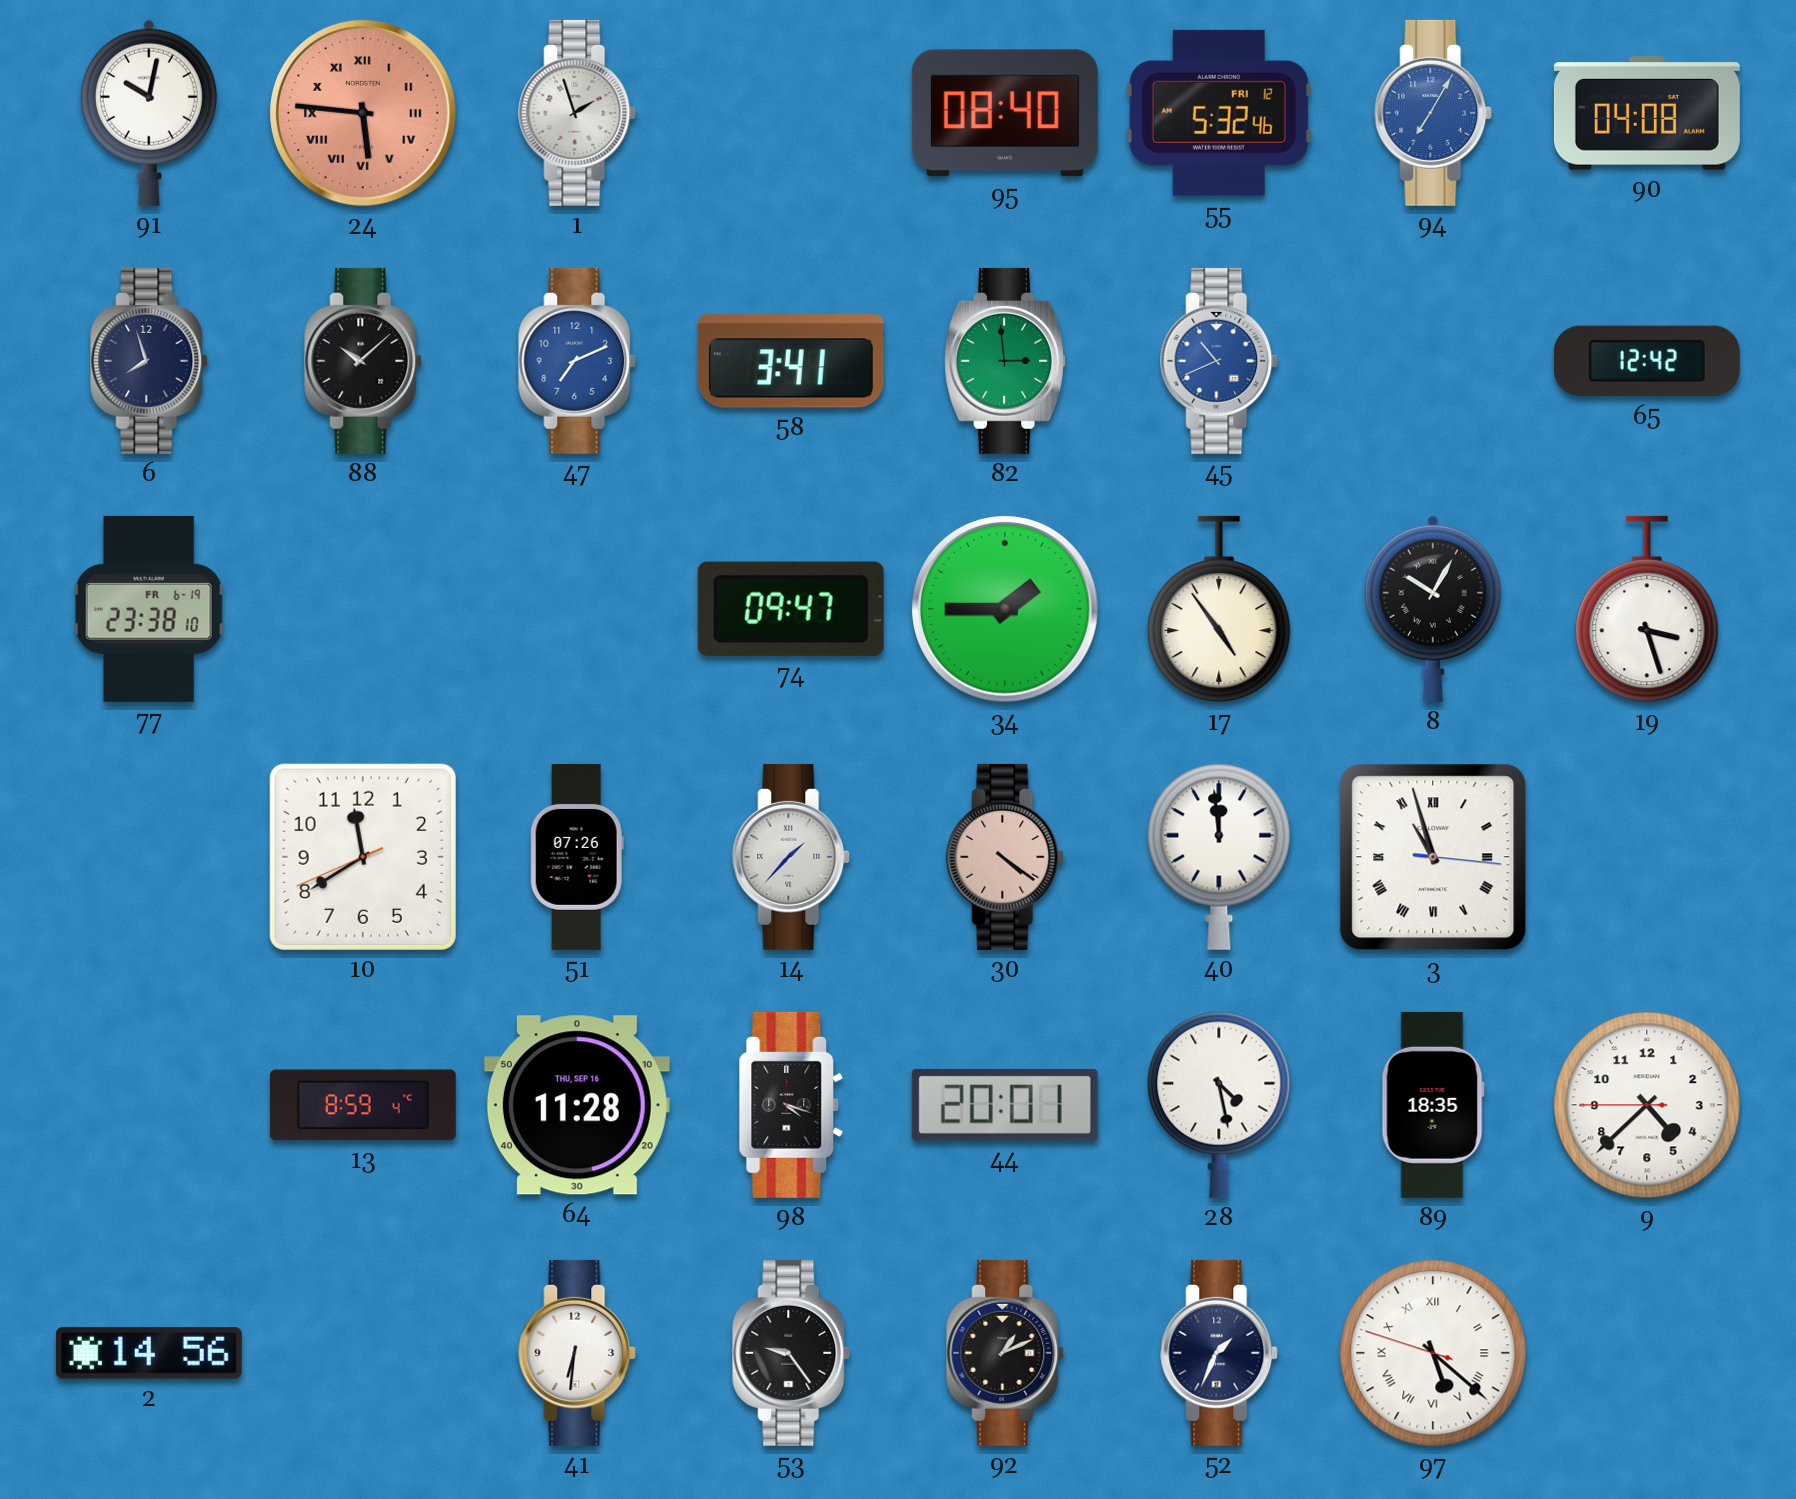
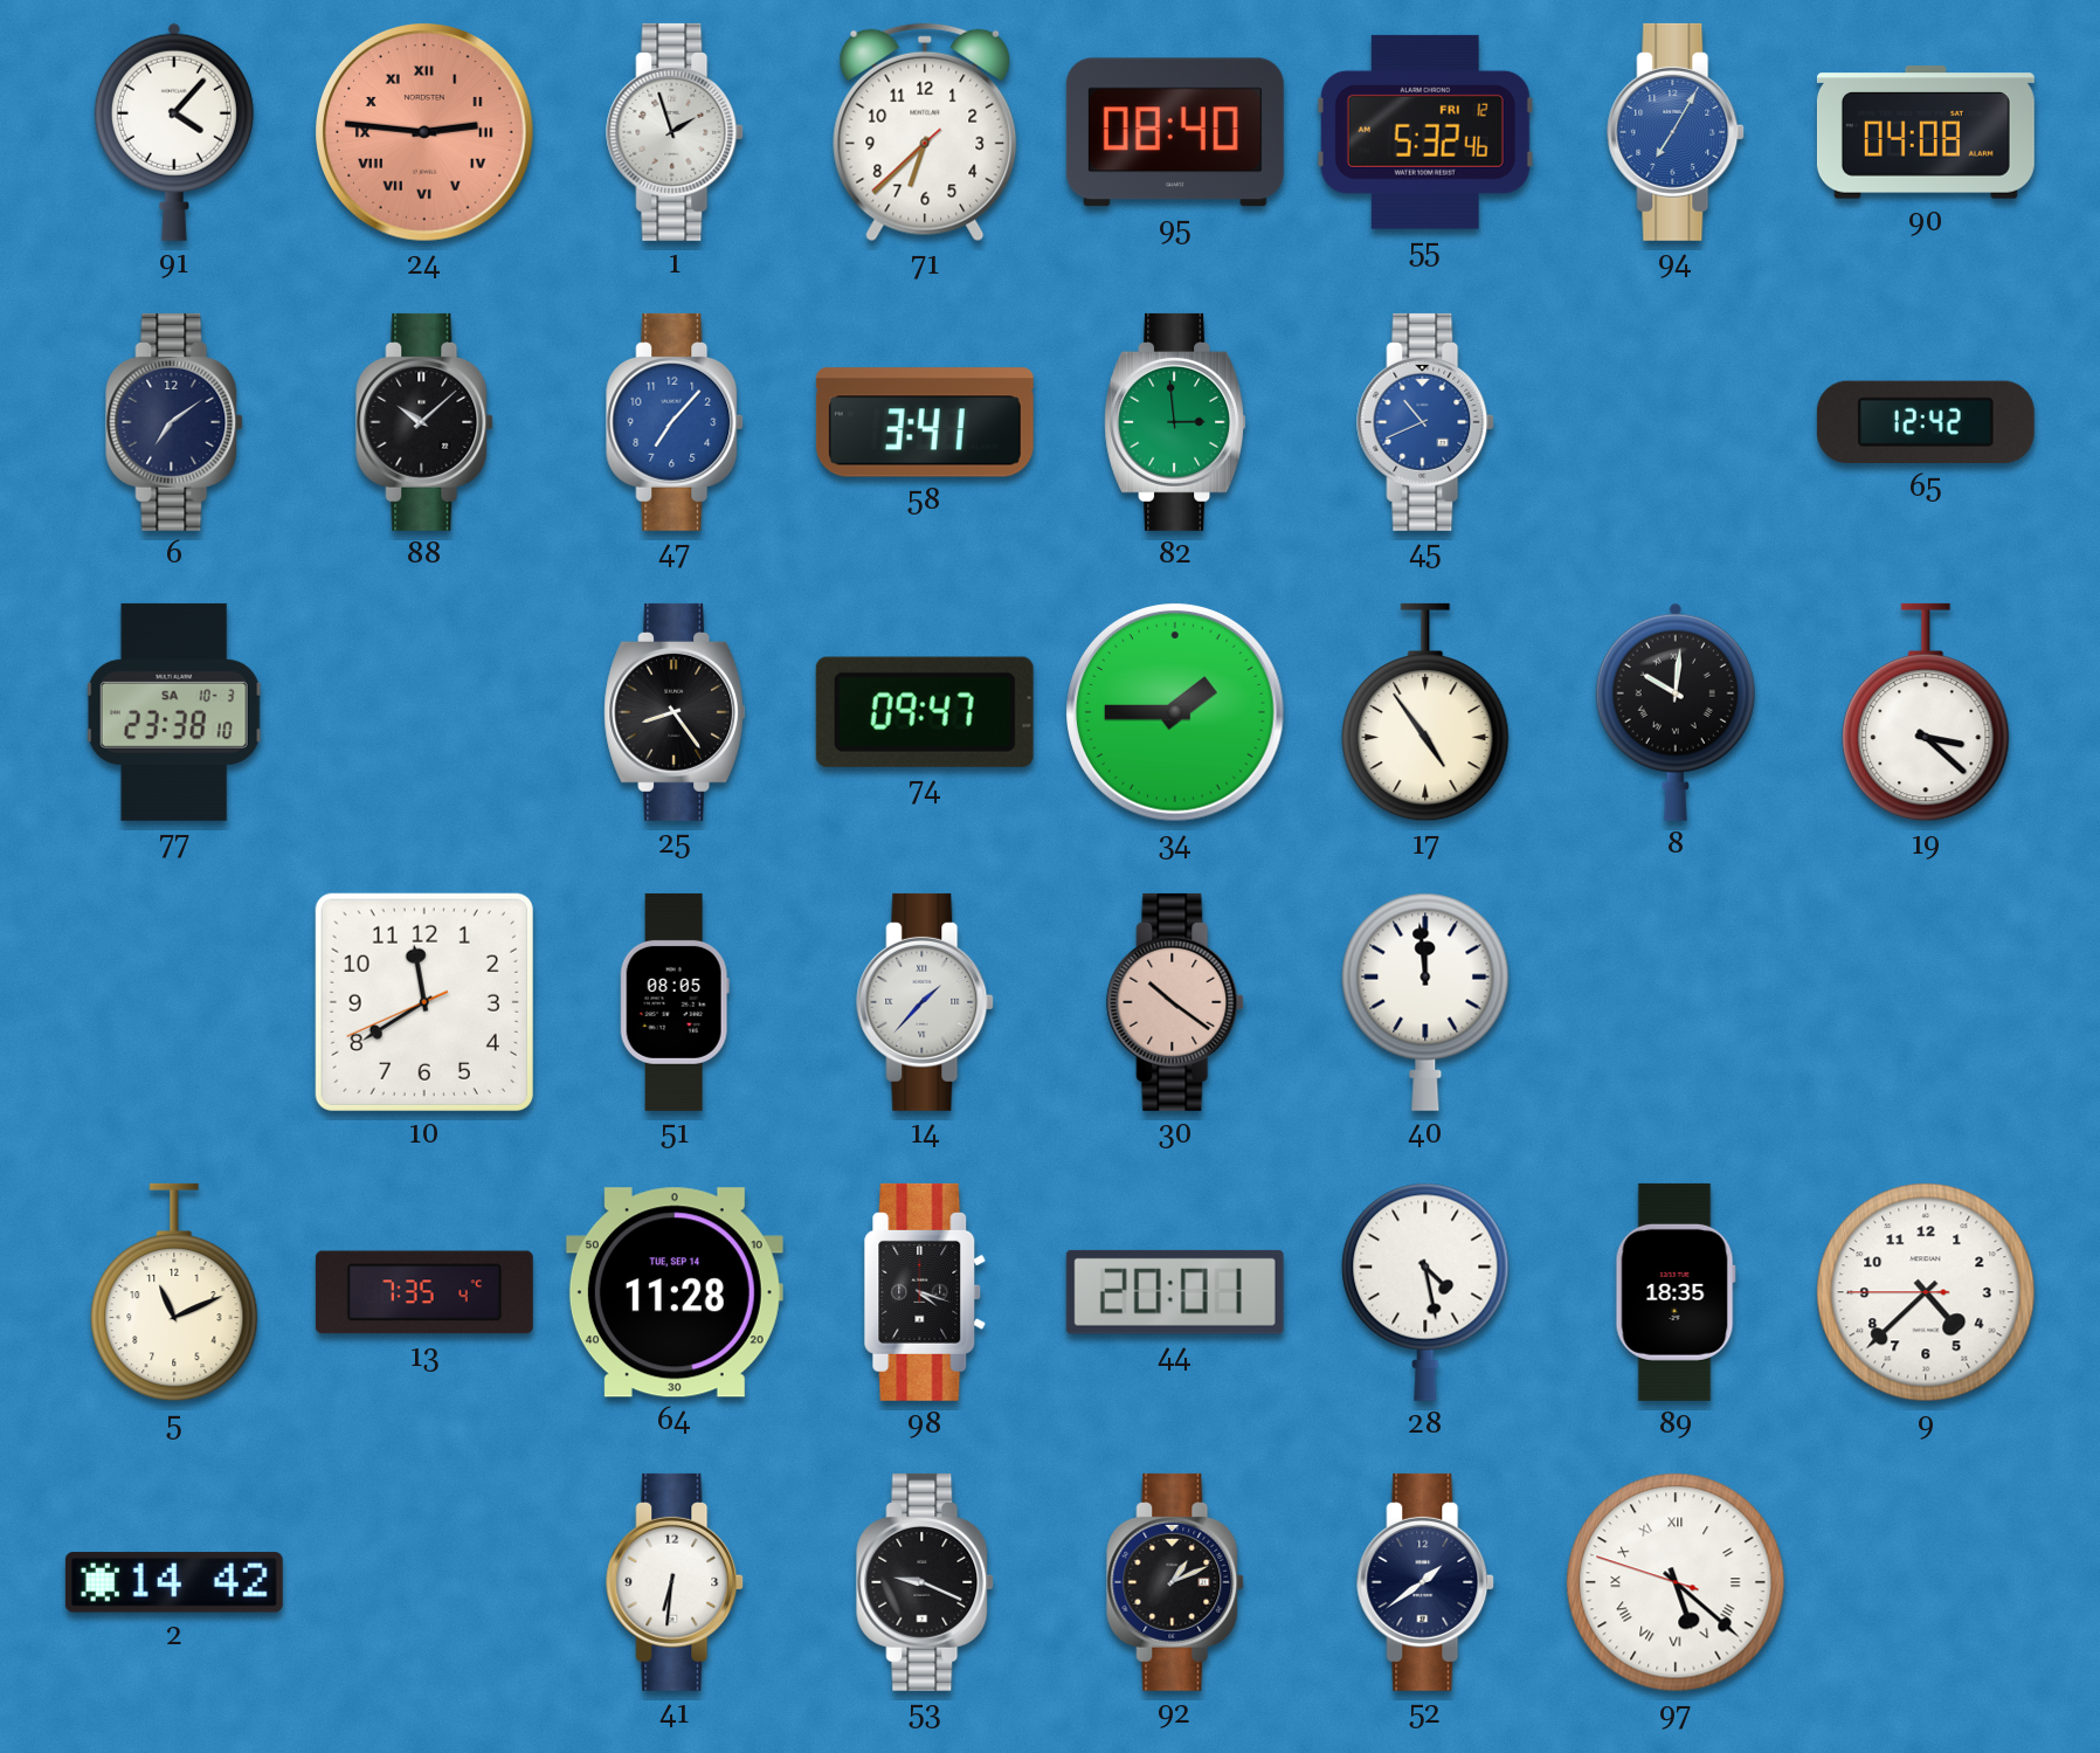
91: 10:02 -> 4:07 (174, 132)
24: 5:46 -> 2:46 (426, 133)
71: none -> 6:37 (925, 132)
6: 7:57 -> 7:09 (175, 422)
47: 7:11 -> 7:07 (676, 422)
77 date: FR 6-19 -> SA 10-3 (174, 712)
25: none -> 8:24 (676, 712)
8: 10:05 -> 10:01 (1676, 712)
19: 3:27 -> 3:22 (1926, 712)
51: 07:26 -> 08:05 (675, 1002)
30: 4:21 -> 10:21 (1176, 1002)
3: 10:57 -> none (1433, 857)
5: none -> 11:11 (174, 1292)
13: 8:59 -> 7:35 (424, 1292)
64 date: THU, SEP 16 -> TUE, SEP 14 (675, 1292)
2: 14:56 -> 14:42 (174, 1582)
53: 9:24 -> 9:19 (926, 1582)
52: 1:34 -> 1:39 (1427, 1582)
